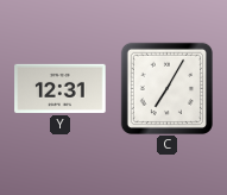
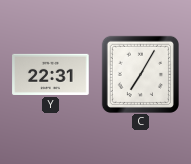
Y: 12:31 -> 22:31 (51, 74)
